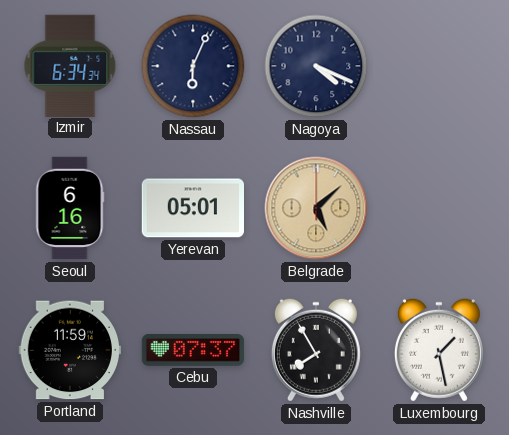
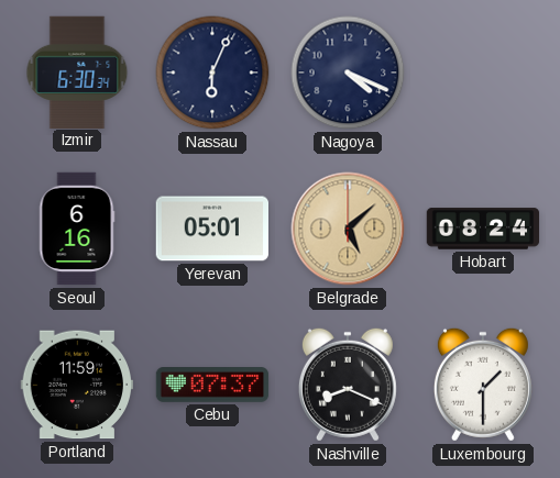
Izmir: 6:34 -> 6:30 (77, 71)
Hobart: none -> 08:24 (483, 229)
Nashville: 7:55 -> 8:19 (348, 385)
Luxembourg: 1:28 -> 1:30 (483, 385)
